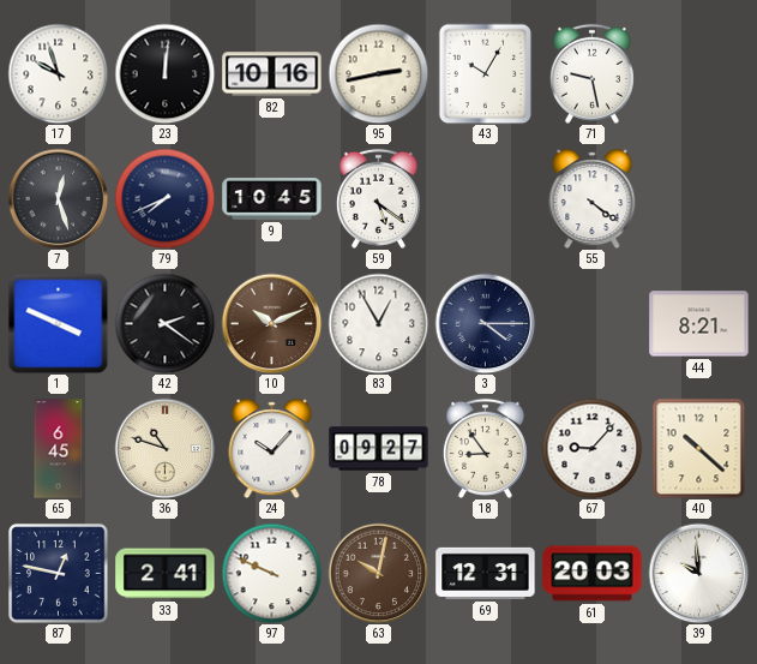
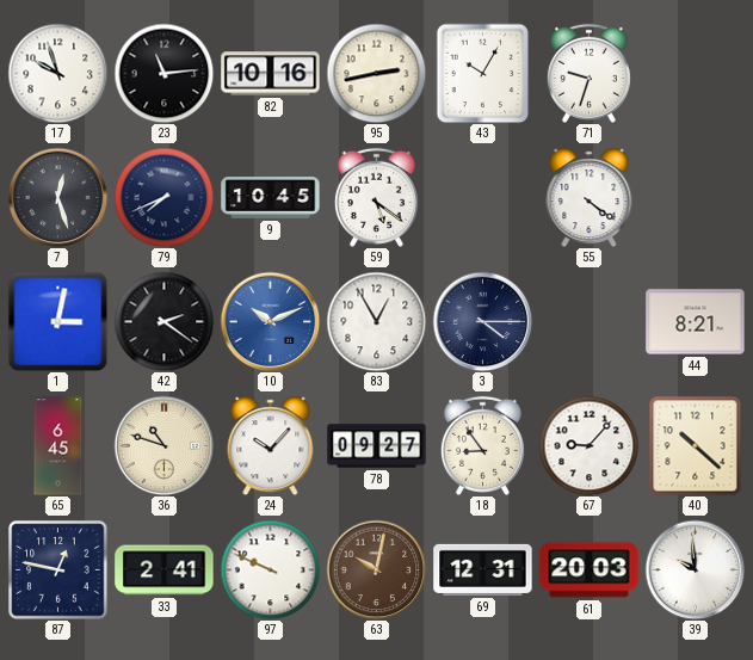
23: 12:01 -> 11:14 (163, 73)
71: 9:28 -> 9:33 (588, 73)
1: 3:49 -> 3:02 (57, 321)
10 dial: brown -> blue (270, 321)
